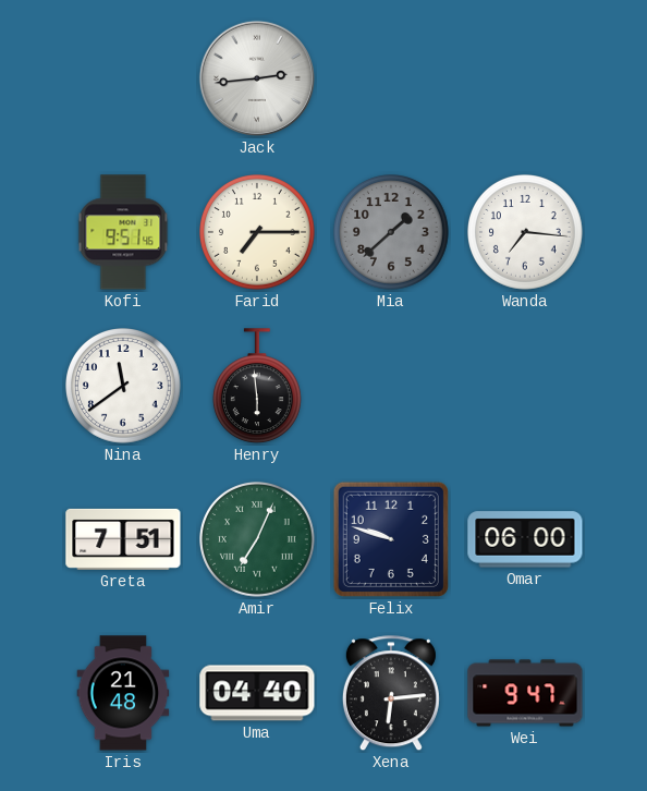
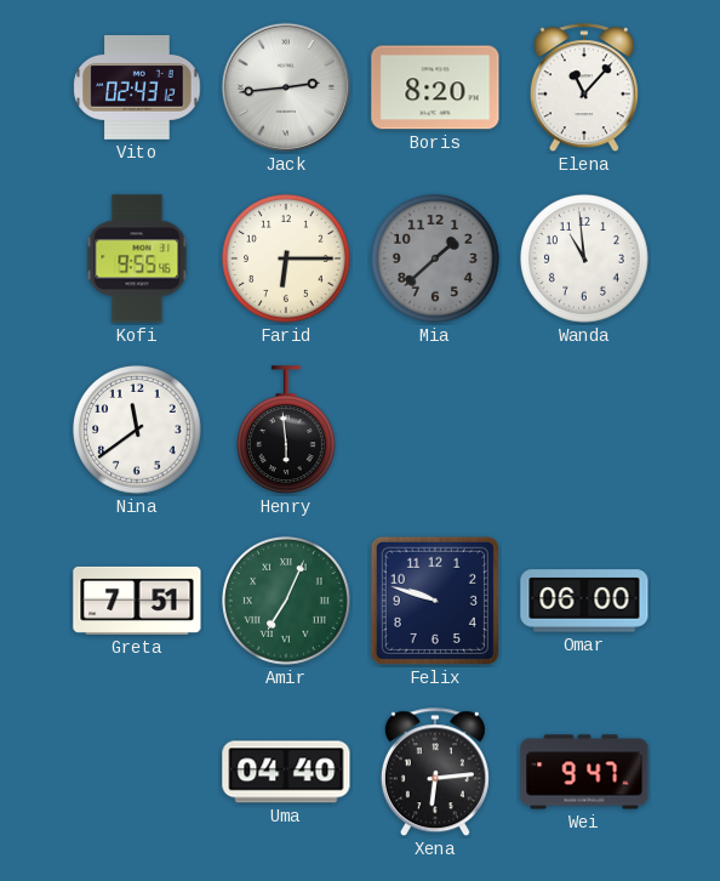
Vito: none -> 02:43 (137, 87)
Boris: none -> 8:20 (435, 87)
Elena: none -> 11:07 (584, 89)
Kofi: 9:51 -> 9:55 (137, 258)
Farid: 7:15 -> 6:15 (287, 260)
Wanda: 7:16 -> 10:59 (585, 260)
Iris: 21:48 -> none (123, 693)
